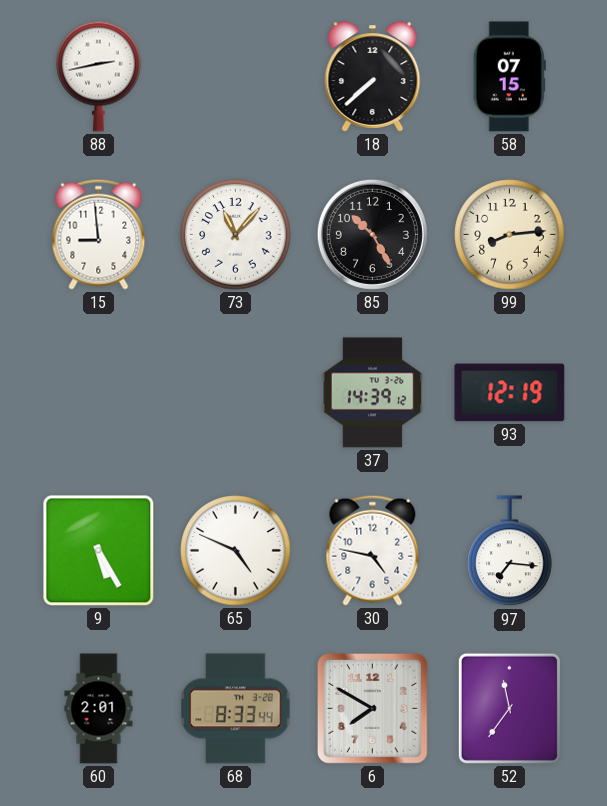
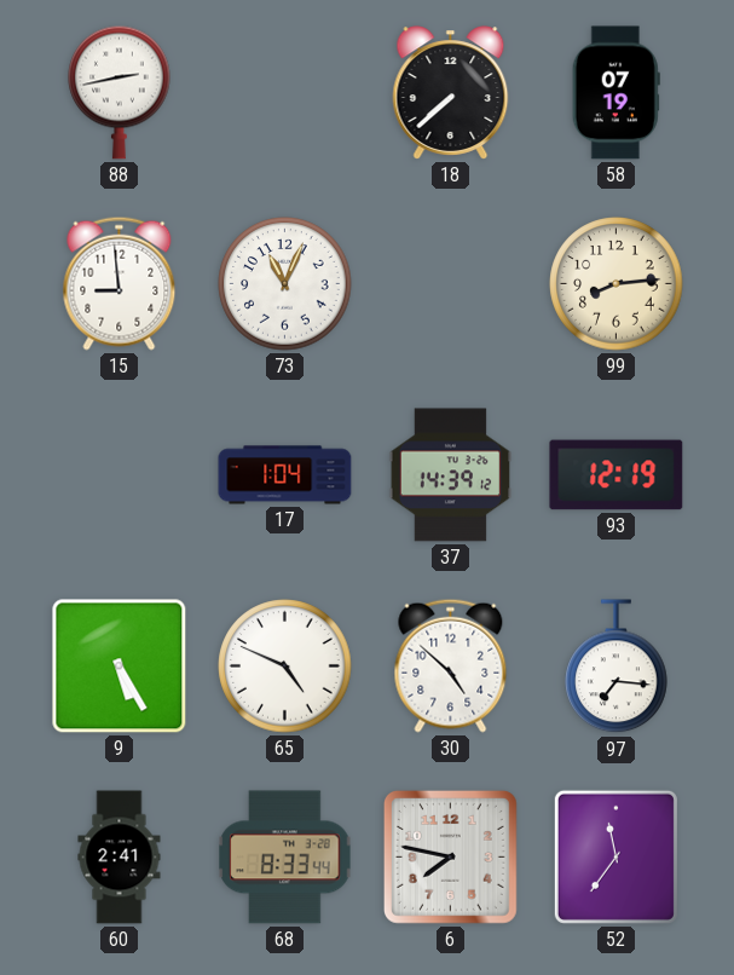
58: 07:15 -> 07:19 (615, 93)
73: 11:07 -> 11:04 (285, 284)
85: 10:25 -> none (372, 234)
17: none -> 1:04 (285, 475)
30: 4:47 -> 4:52 (451, 665)
60: 2:01 -> 2:41 (120, 858)
6: 7:50 -> 7:47 (450, 856)
